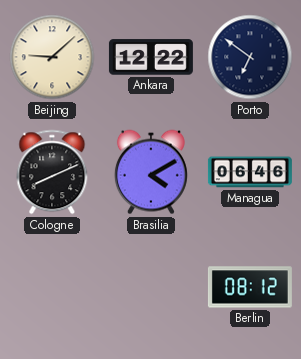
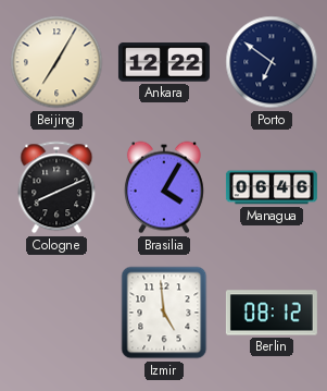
Beijing: 9:08 -> 7:05 (56, 62)
Brasilia: 4:10 -> 4:05 (164, 187)
Izmir: none -> 4:59 (164, 313)
